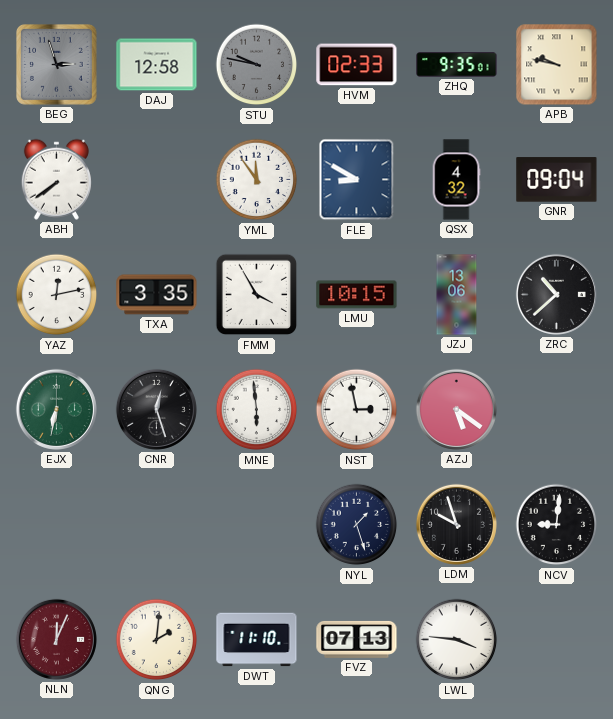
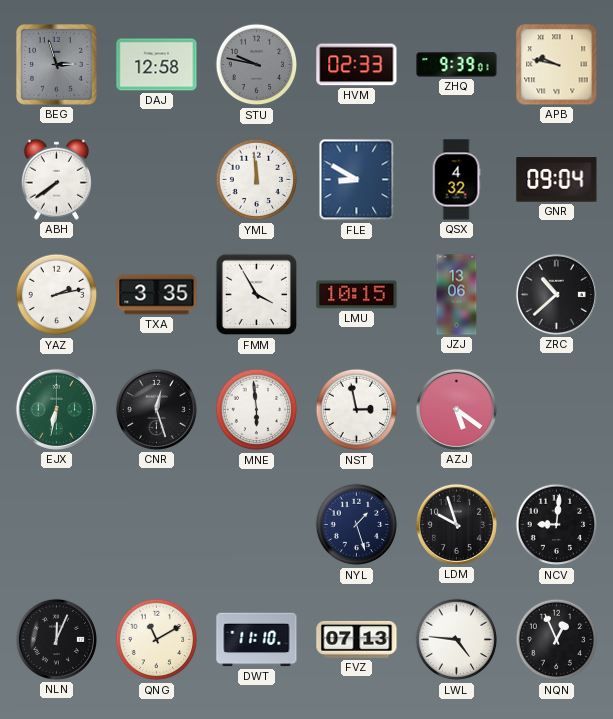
ZHQ: 9:35 -> 9:39 (457, 65)
YML: 11:54 -> 11:59 (257, 180)
YAZ: 12:13 -> 2:13 (57, 295)
NLN dial: burgundy -> black (56, 639)
QNG: 2:01 -> 11:10 (157, 640)
LWL: 3:46 -> 4:46 (457, 640)
NQN: none -> 12:56 (557, 640)
